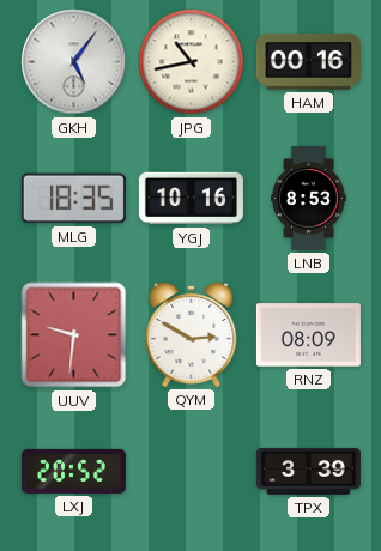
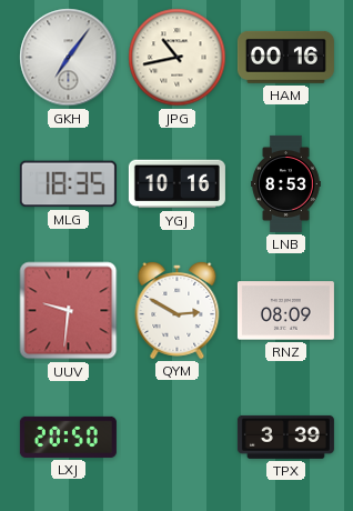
GKH: 5:06 -> 7:06 (69, 58)
LXJ: 20:52 -> 20:50 (68, 437)
